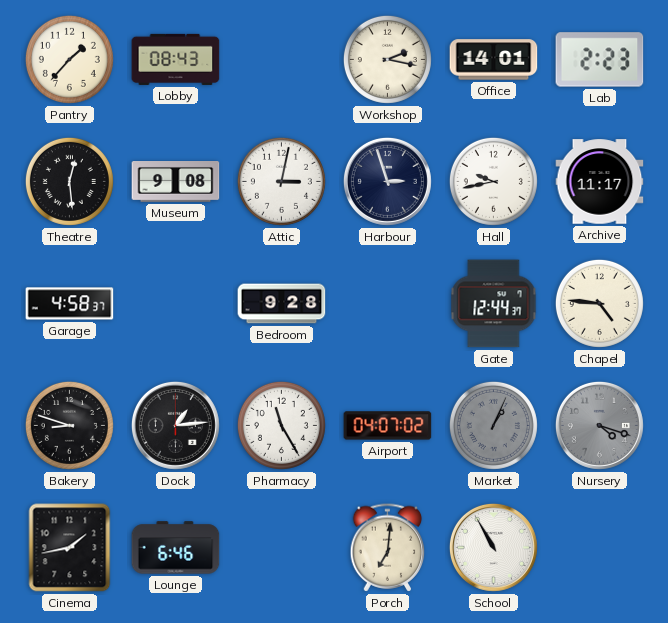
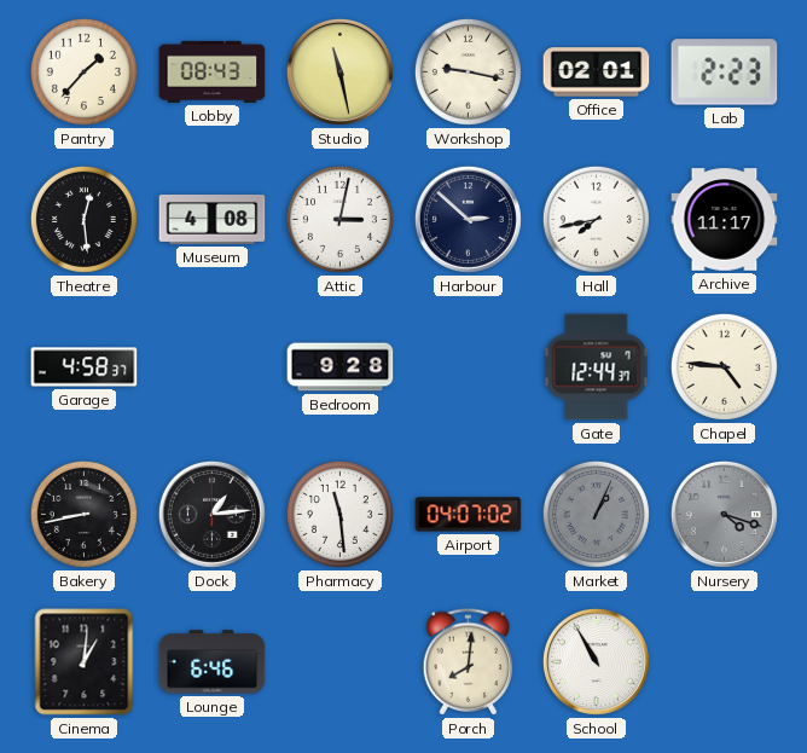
Studio: none -> 11:28 (339, 71)
Workshop: 2:17 -> 9:17 (468, 71)
Office: 14:01 -> 02:01 (597, 73)
Museum: 9:08 -> 4:08 (213, 220)
Harbour: 2:57 -> 2:52 (468, 219)
Hall: 9:43 -> 7:43 (596, 219)
Bakery: 8:48 -> 8:43 (83, 514)
Pharmacy: 11:25 -> 11:29 (339, 514)
Cinema: 1:43 -> 1:01 (85, 662)
Porch: 7:01 -> 8:01 (469, 662)
